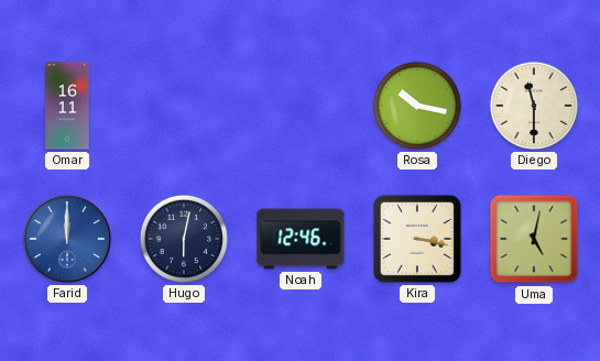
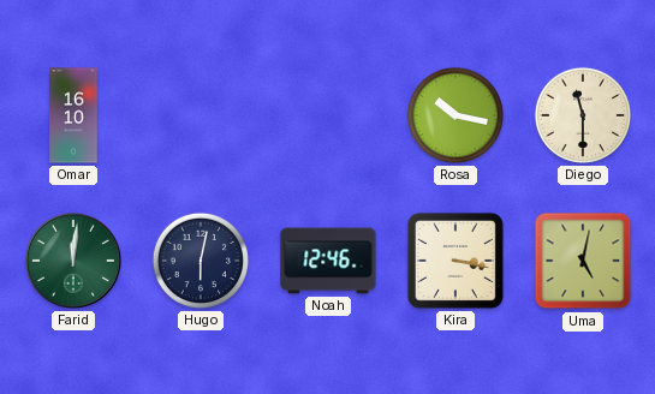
Omar: 16:11 -> 16:10 (73, 115)
Farid: 12:00 -> 12:01 (73, 261)
Farid dial: blue -> green (73, 261)
